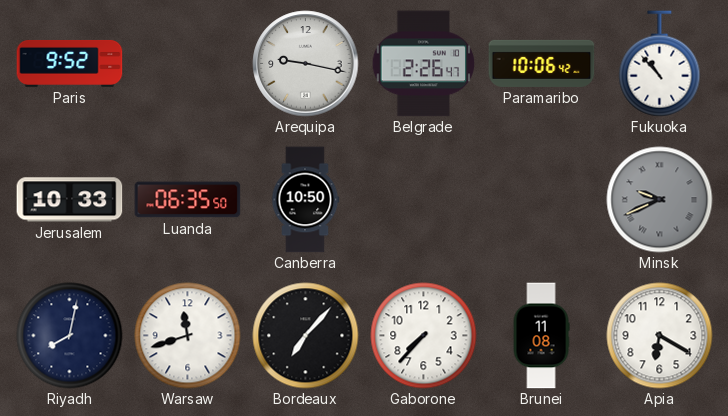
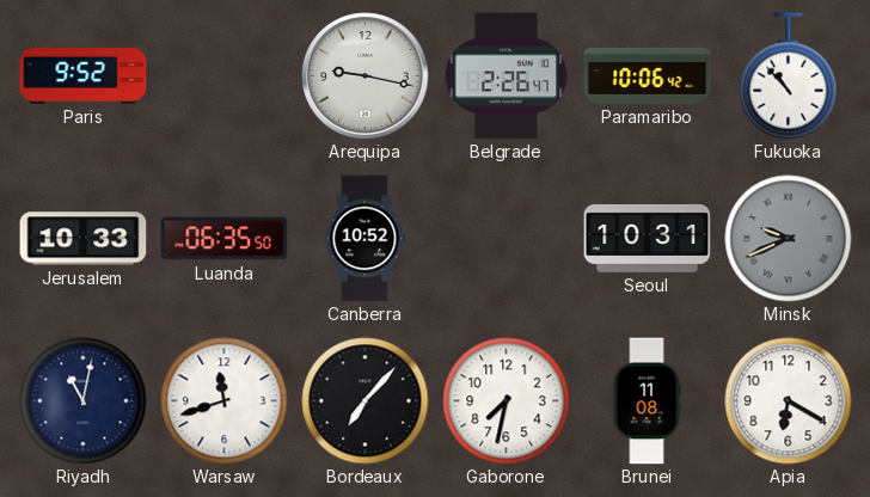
Canberra: 10:50 -> 10:52 (364, 239)
Seoul: none -> 10:31 (648, 238)
Riyadh: 8:02 -> 11:02 (84, 401)
Gaborone: 7:37 -> 7:32 (507, 401)
